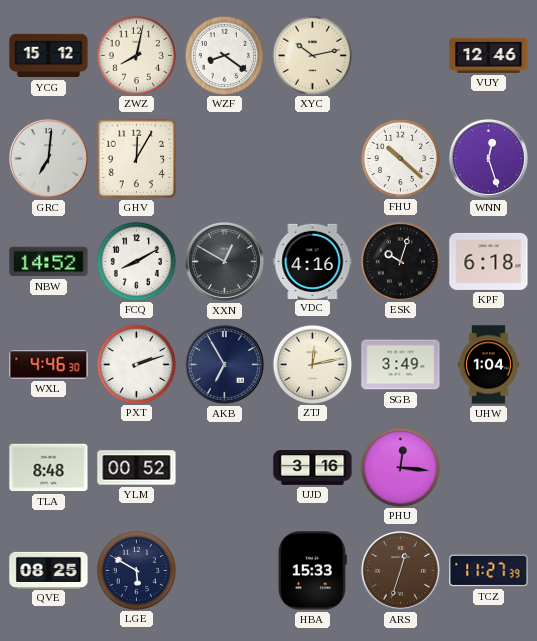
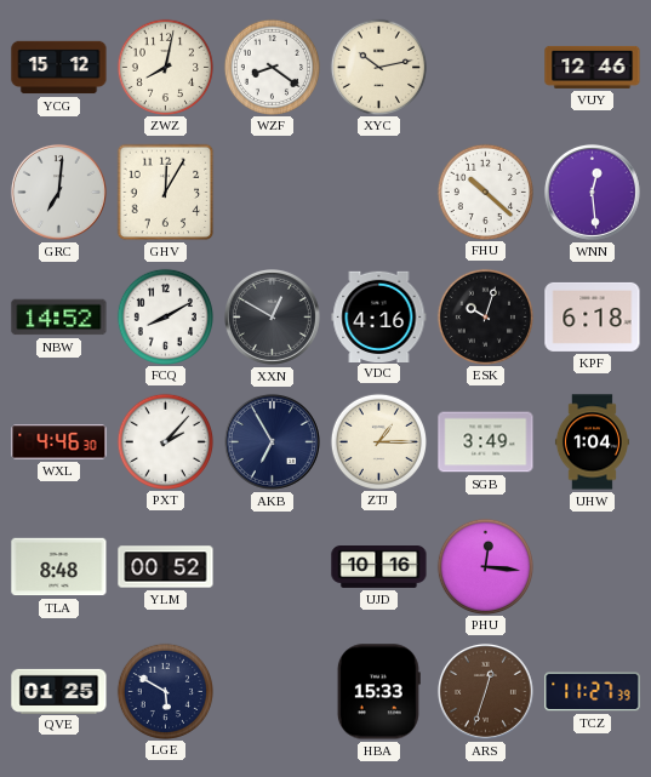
WNN: 12:27 -> 12:29 (592, 192)
PXT: 2:12 -> 2:07 (165, 441)
ZTJ: 12:13 -> 1:15 (378, 441)
UJD: 3:16 -> 10:16 (379, 567)
QVE: 08:25 -> 01:25 (59, 691)
